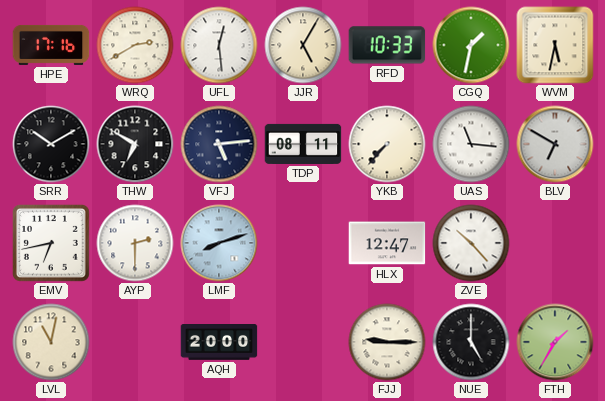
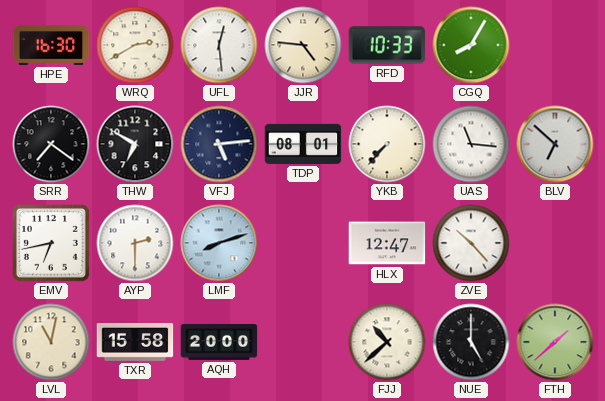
HPE: 17:16 -> 16:30 (51, 45)
JJR: 5:05 -> 4:46 (303, 45)
CGQ: 1:32 -> 8:05 (471, 45)
WVM: 5:32 -> none (555, 45)
SRR: 10:10 -> 7:21 (51, 144)
TDP: 08:11 -> 08:01 (303, 144)
BLV: 6:50 -> 6:52 (555, 144)
TXR: none -> 15:58 (135, 343)
FJJ: 9:15 -> 10:38 (387, 342)
FTH: 1:35 -> 1:38 (555, 342)
